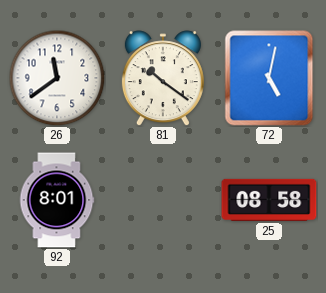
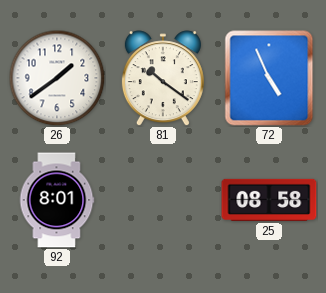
26: 11:39 -> 1:39 (57, 78)
72: 5:02 -> 4:56 (269, 78)
